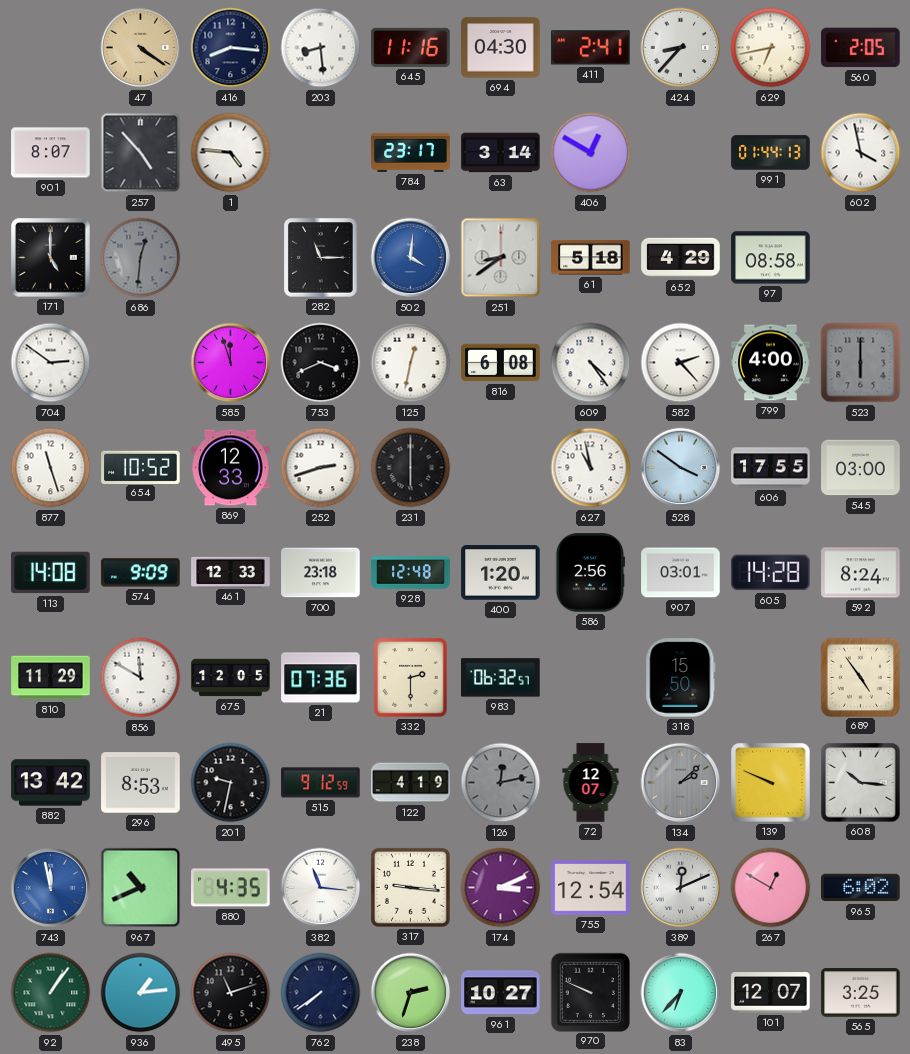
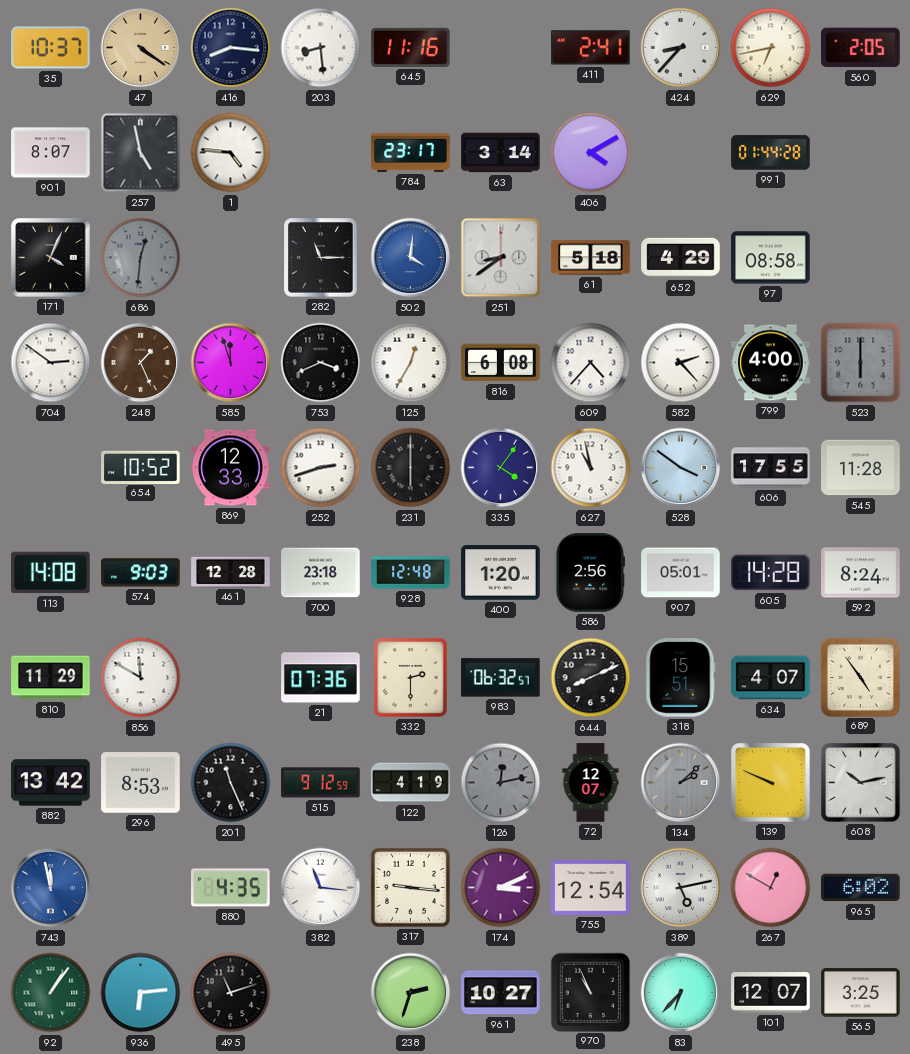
35: none -> 10:37 (51, 48)
694: 04:30 -> none (501, 48)
257: 4:53 -> 4:58 (141, 153)
406: 12:50 -> 4:10 (591, 153)
991: 01:44:13 -> 01:44:28 (771, 153)
602: 3:58 -> none (861, 153)
171: 5:00 -> 4:04 (51, 258)
248: none -> 1:26 (141, 363)
125: 12:32 -> 12:35 (411, 363)
609: 4:24 -> 4:37 (591, 363)
877: 11:27 -> none (51, 468)
335: none -> 4:06 (501, 468)
545: 03:00 -> 11:28 (861, 468)
574: 9:09 -> 9:03 (141, 573)
461: 12:33 -> 12:28 (231, 572)
907: 03:01 -> 05:01 (681, 573)
675: 12:05 -> none (231, 678)
644: none -> 8:11 (591, 678)
318: 15:50 -> 15:51 (681, 678)
634: none -> 4:07 (771, 678)
201: 9:32 -> 11:26 (231, 783)
608: 10:16 -> 10:13 (861, 783)
967: 10:41 -> none (141, 888)
389: 12:11 -> 5:13 (681, 888)
936: 1:14 -> 6:14 (141, 993)
762: 7:39 -> none (321, 993)
970: 9:49 -> 10:56 (590, 992)
